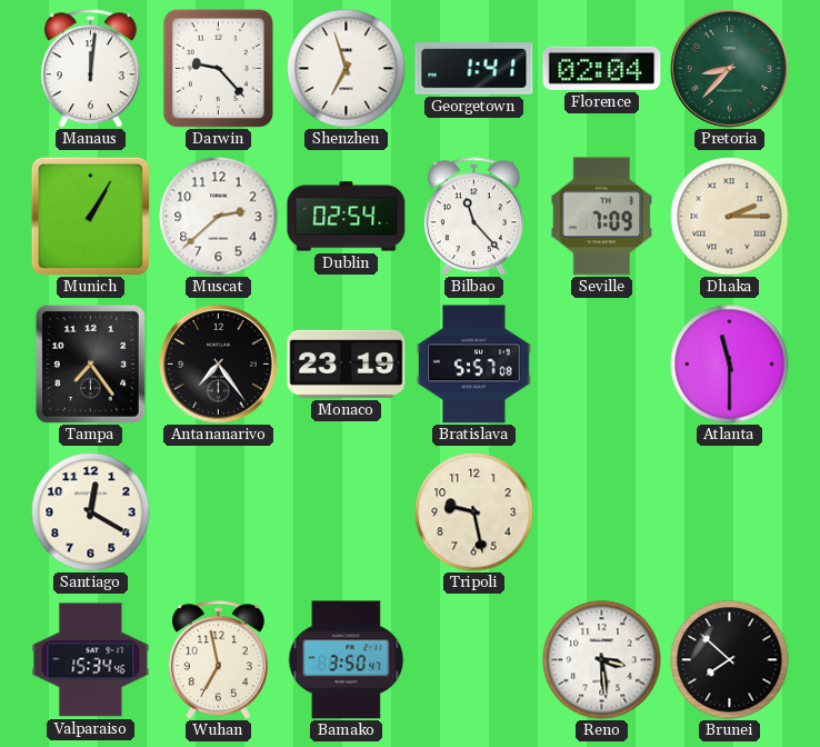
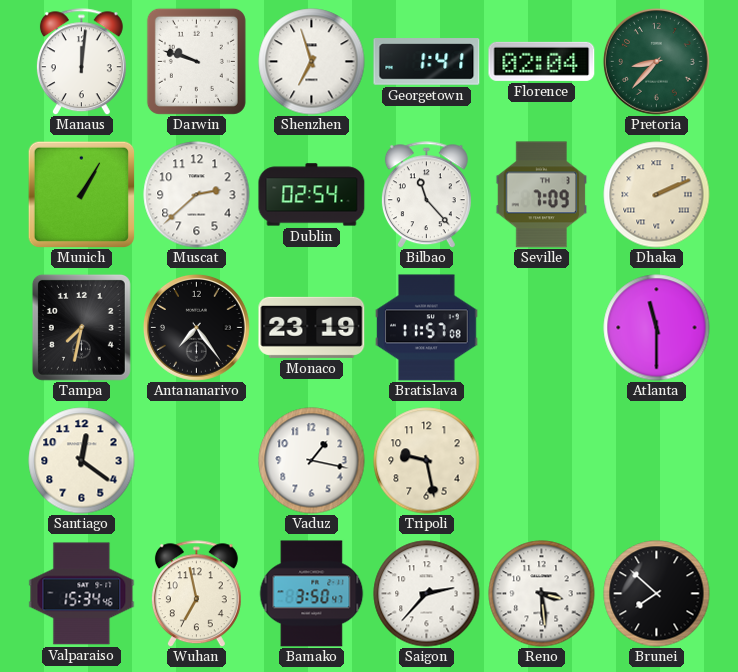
Darwin: 9:23 -> 9:48 (196, 61)
Dhaka: 2:15 -> 2:11 (657, 195)
Tampa: 7:24 -> 7:32 (81, 327)
Bratislava: 5:57 -> 11:57 (427, 328)
Santiago: 12:20 -> 12:21 (82, 461)
Vaduz: none -> 1:17 (312, 461)
Saigon: none -> 2:37 (427, 594)
